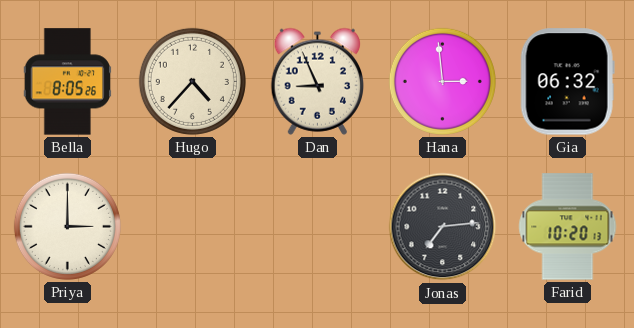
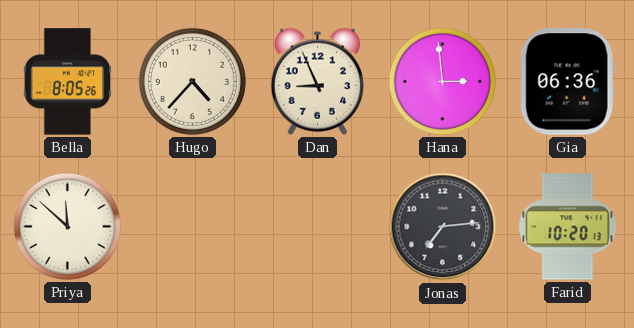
Gia: 06:32 -> 06:36 (567, 82)
Priya: 3:00 -> 11:52 (67, 226)
